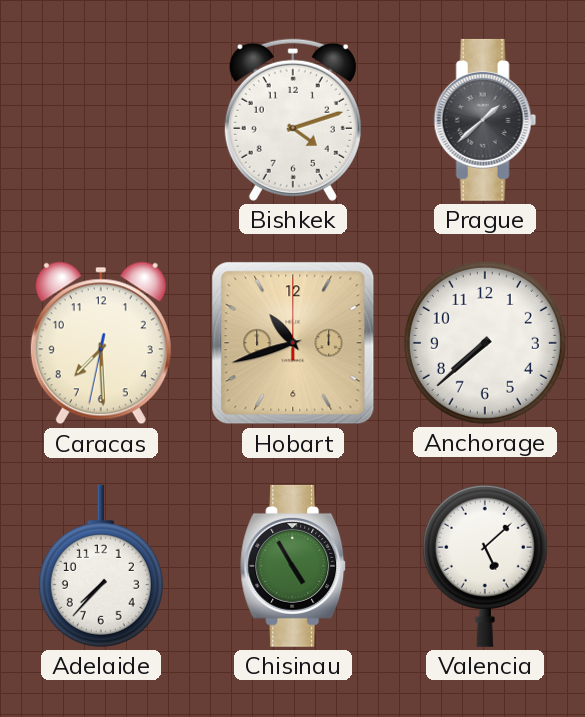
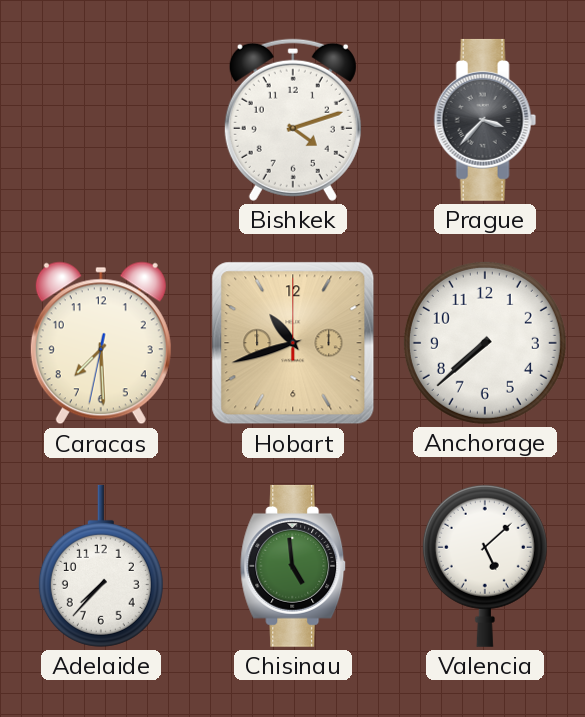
Prague: 1:38 -> 3:37 (485, 120)
Chisinau: 4:55 -> 4:59 (294, 566)
